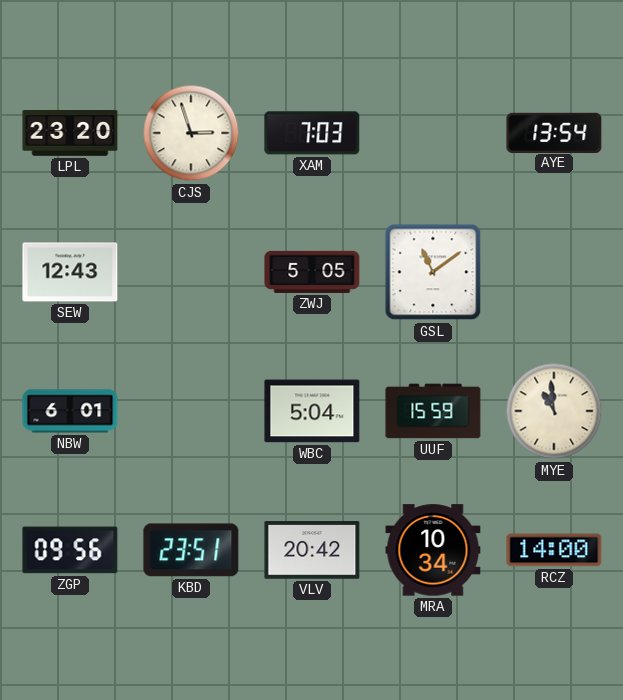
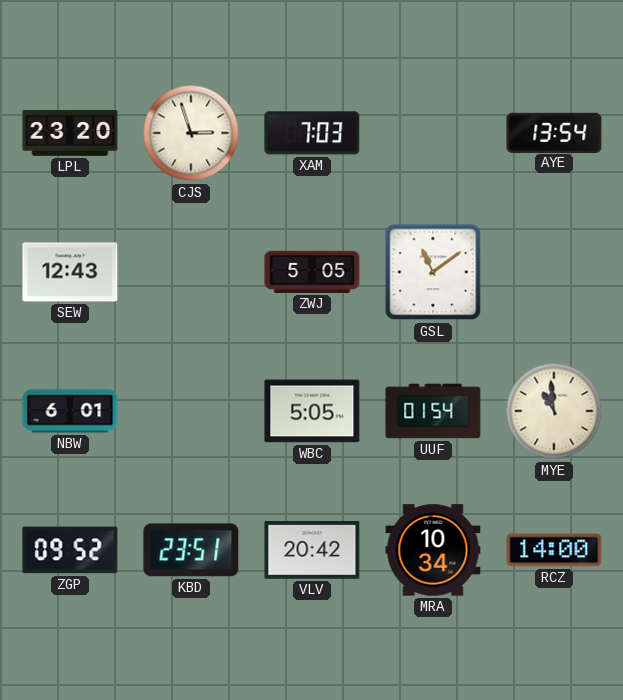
WBC: 5:04 -> 5:05 (312, 411)
UUF: 15:59 -> 01:54 (433, 411)
ZGP: 09:56 -> 09:52 (70, 550)
